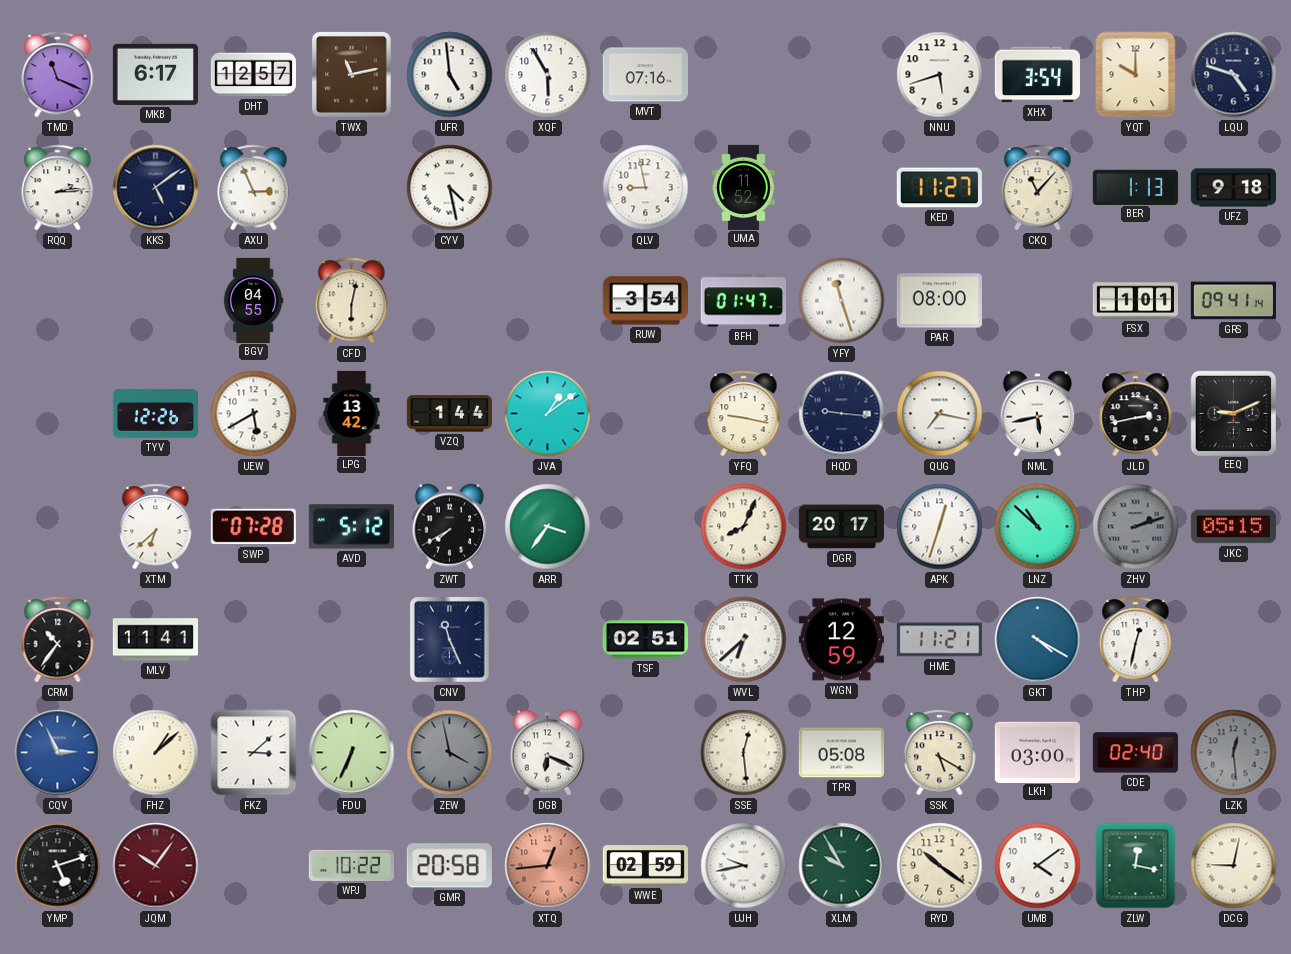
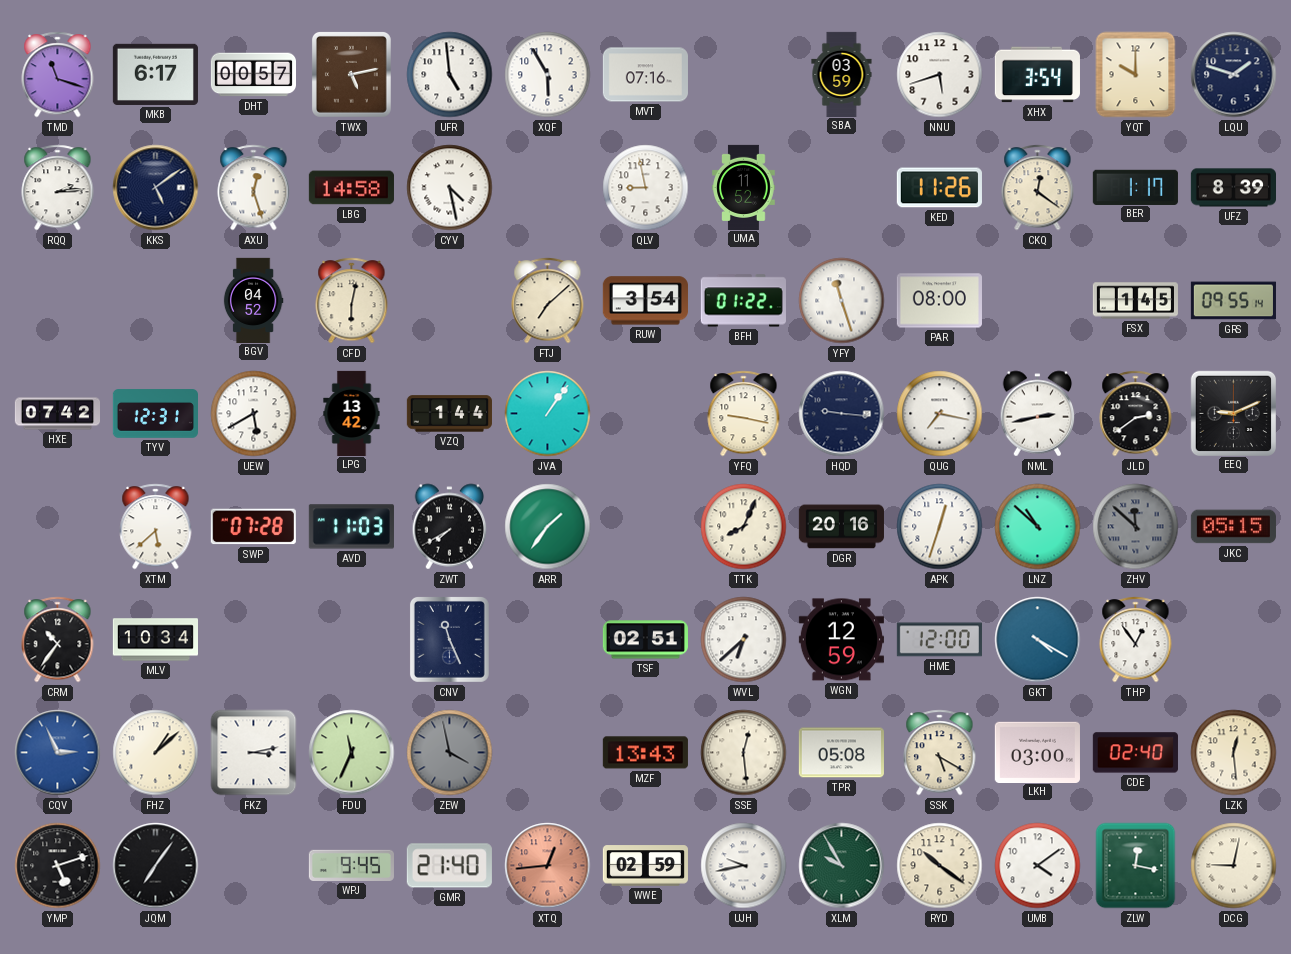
TMD: 11:19 -> 11:18 (58, 75)
DHT: 12:57 -> 00:57 (253, 75)
TWX: 11:13 -> 5:13 (351, 74)
SBA: none -> 03:59 (842, 74)
LQU: 4:48 -> 1:48 (1234, 75)
AXU: 2:56 -> 12:27 (254, 188)
LBG: none -> 14:58 (351, 188)
KED: 11:27 -> 11:26 (939, 188)
CKQ: 11:07 -> 12:21 (1038, 188)
BER: 1:13 -> 1:17 (1135, 187)
UFZ: 9:18 -> 8:39 (1233, 188)
BGV: 04:55 -> 04:52 (253, 300)
FTJ: none -> 7:08 (548, 301)
BFH: 01:47 -> 01:22 (743, 301)
FSX: 1:01 -> 1:45 (1135, 301)
GRS: 09:41 -> 09:55 (1233, 301)
HXE: none -> 07:42 (57, 414)
TYV: 12:26 -> 12:31 (155, 414)
JVA: 1:09 -> 1:06 (548, 414)
NML: 5:43 -> 2:43 (1038, 414)
JLD: 2:43 -> 2:39 (1136, 414)
XTM: 6:38 -> 5:38 (156, 527)
AVD: 5:12 -> 11:03 (351, 527)
ARR: 3:36 -> 1:36 (548, 527)
DGR: 20:17 -> 20:16 (841, 527)
ZHV: 2:12 -> 11:52 (1136, 527)
MLV: 11:41 -> 10:34 (155, 640)
HME: 11:21 -> 12:00 (939, 640)
THP: 12:32 -> 12:54 (1136, 640)
FKZ: 3:08 -> 3:13 (254, 753)
FDU: 6:34 -> 11:34 (352, 753)
DGB: 6:19 -> none (548, 753)
MZF: none -> 13:43 (645, 753)
LZK dial: grey -> cream (1234, 753)
JQM: 10:06 -> 7:06 (156, 866)
JQM dial: burgundy -> black (156, 866)
WPJ: 10:22 -> 9:45 (351, 865)
GMR: 20:58 -> 21:40 (449, 866)
